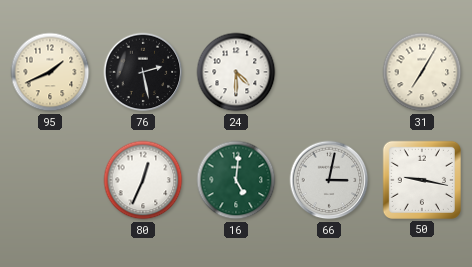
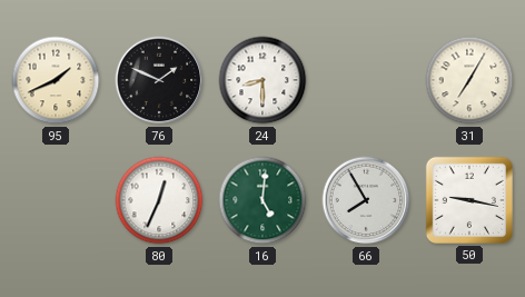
76: 2:28 -> 1:49 (159, 80)
24: 4:30 -> 8:30 (262, 80)
66: 3:02 -> 7:55 (366, 200)
